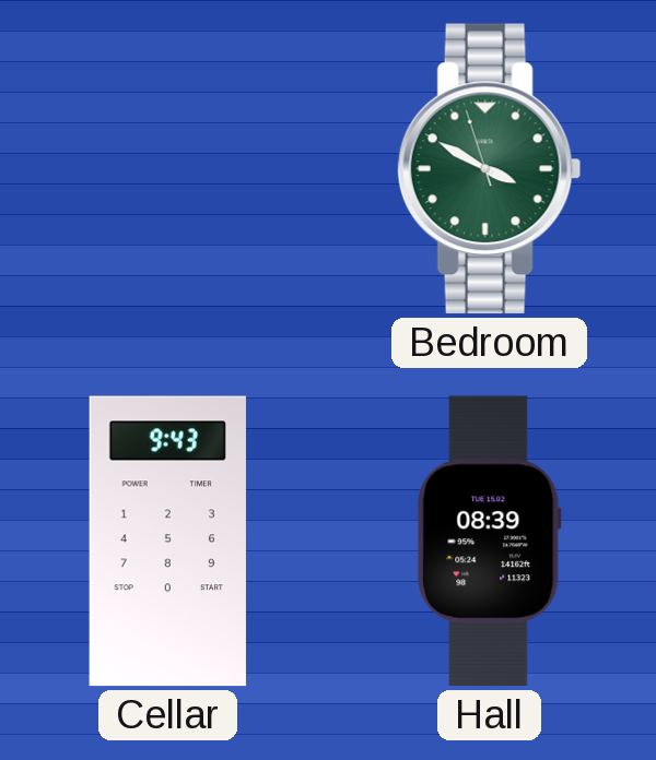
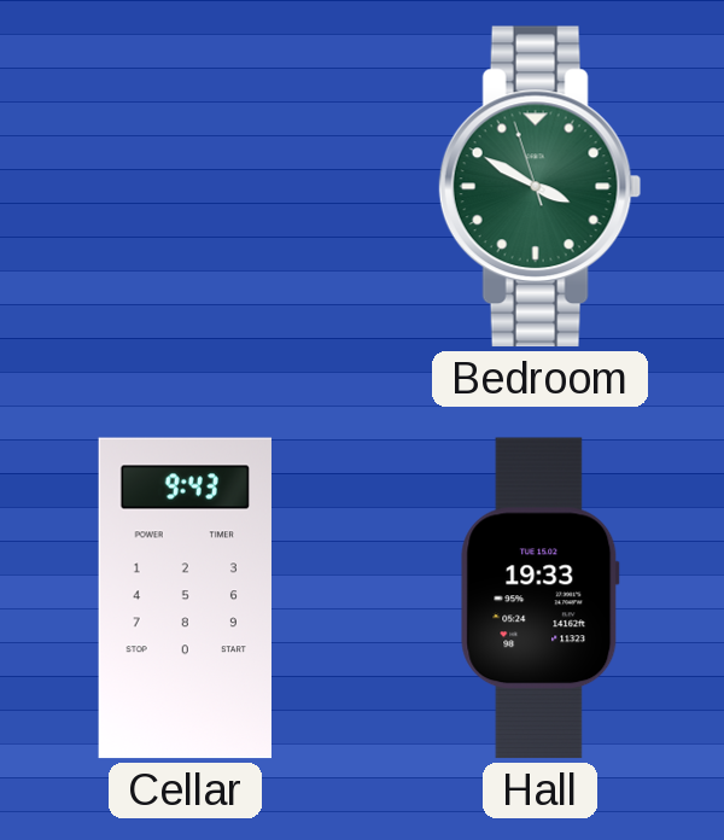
Hall: 08:39 -> 19:33 (541, 599)
